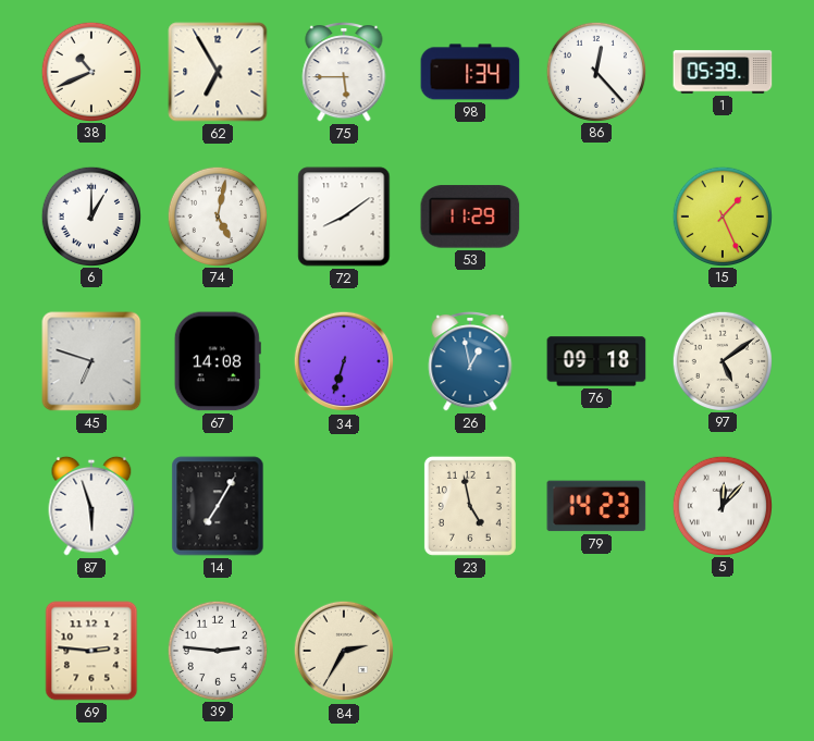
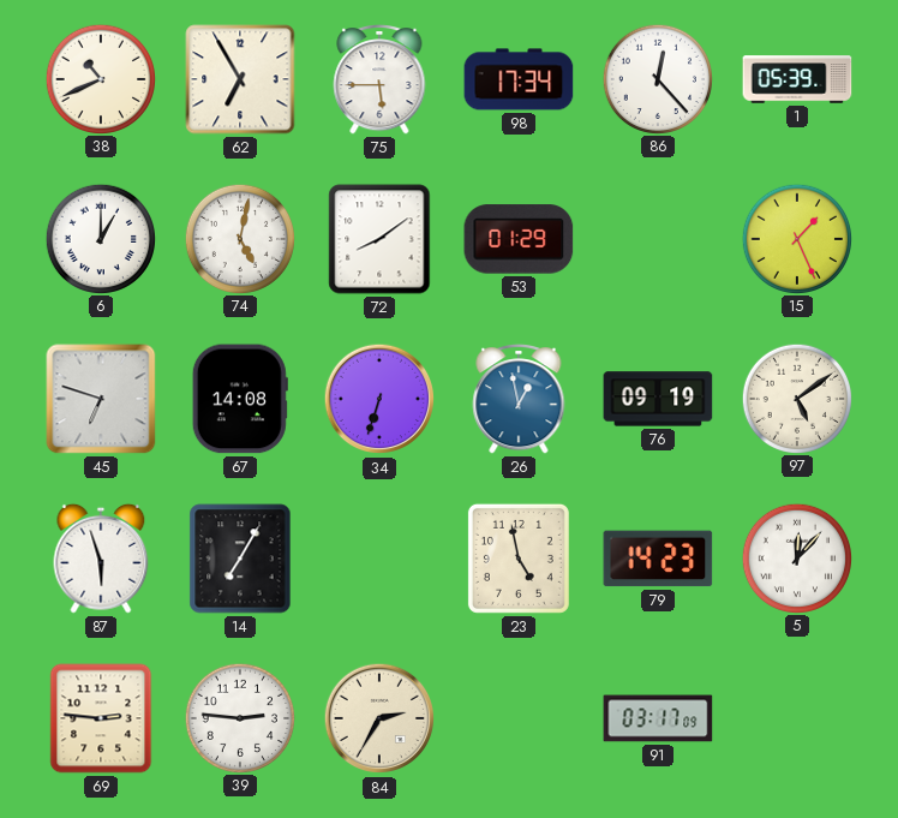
98: 1:34 -> 17:34 (519, 79)
53: 11:29 -> 01:29 (519, 239)
76: 09:18 -> 09:19 (658, 399)
91: none -> 03:17 (658, 718)
